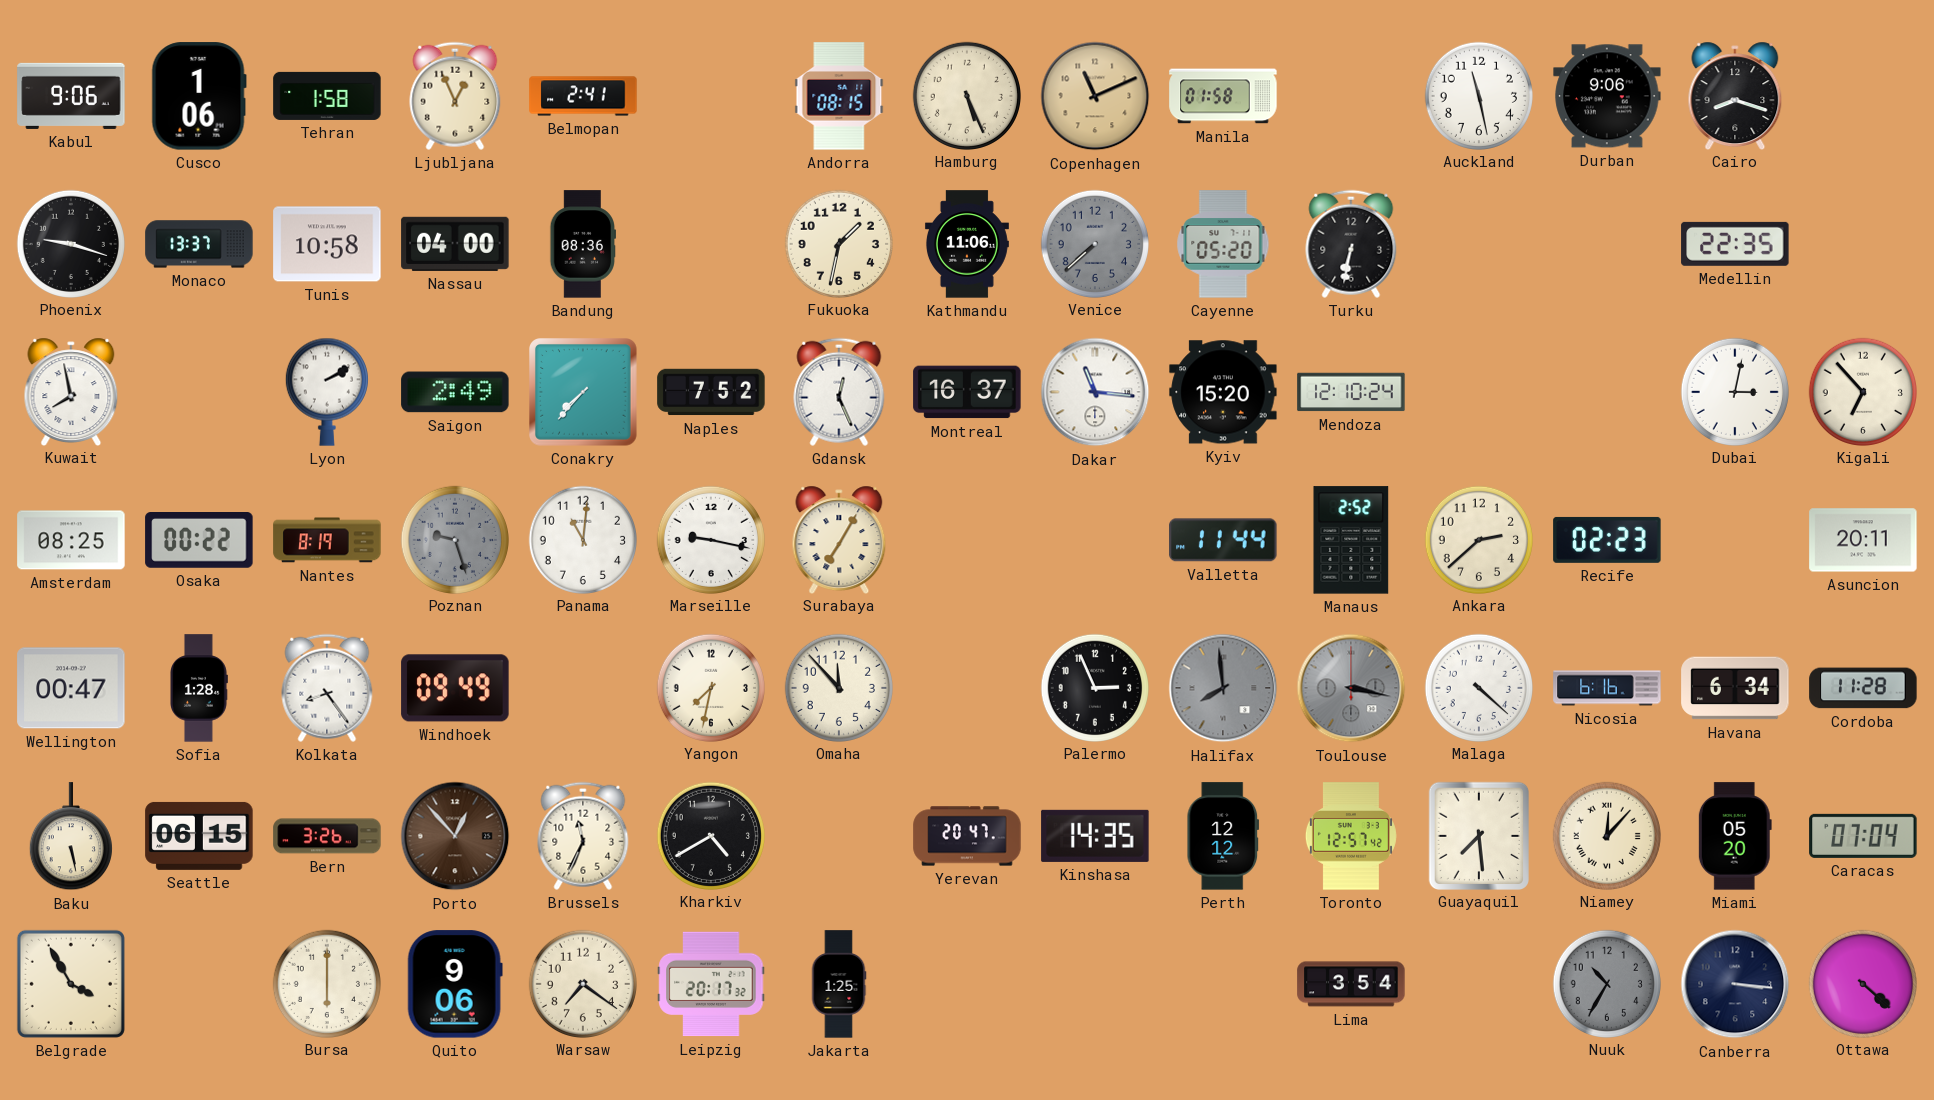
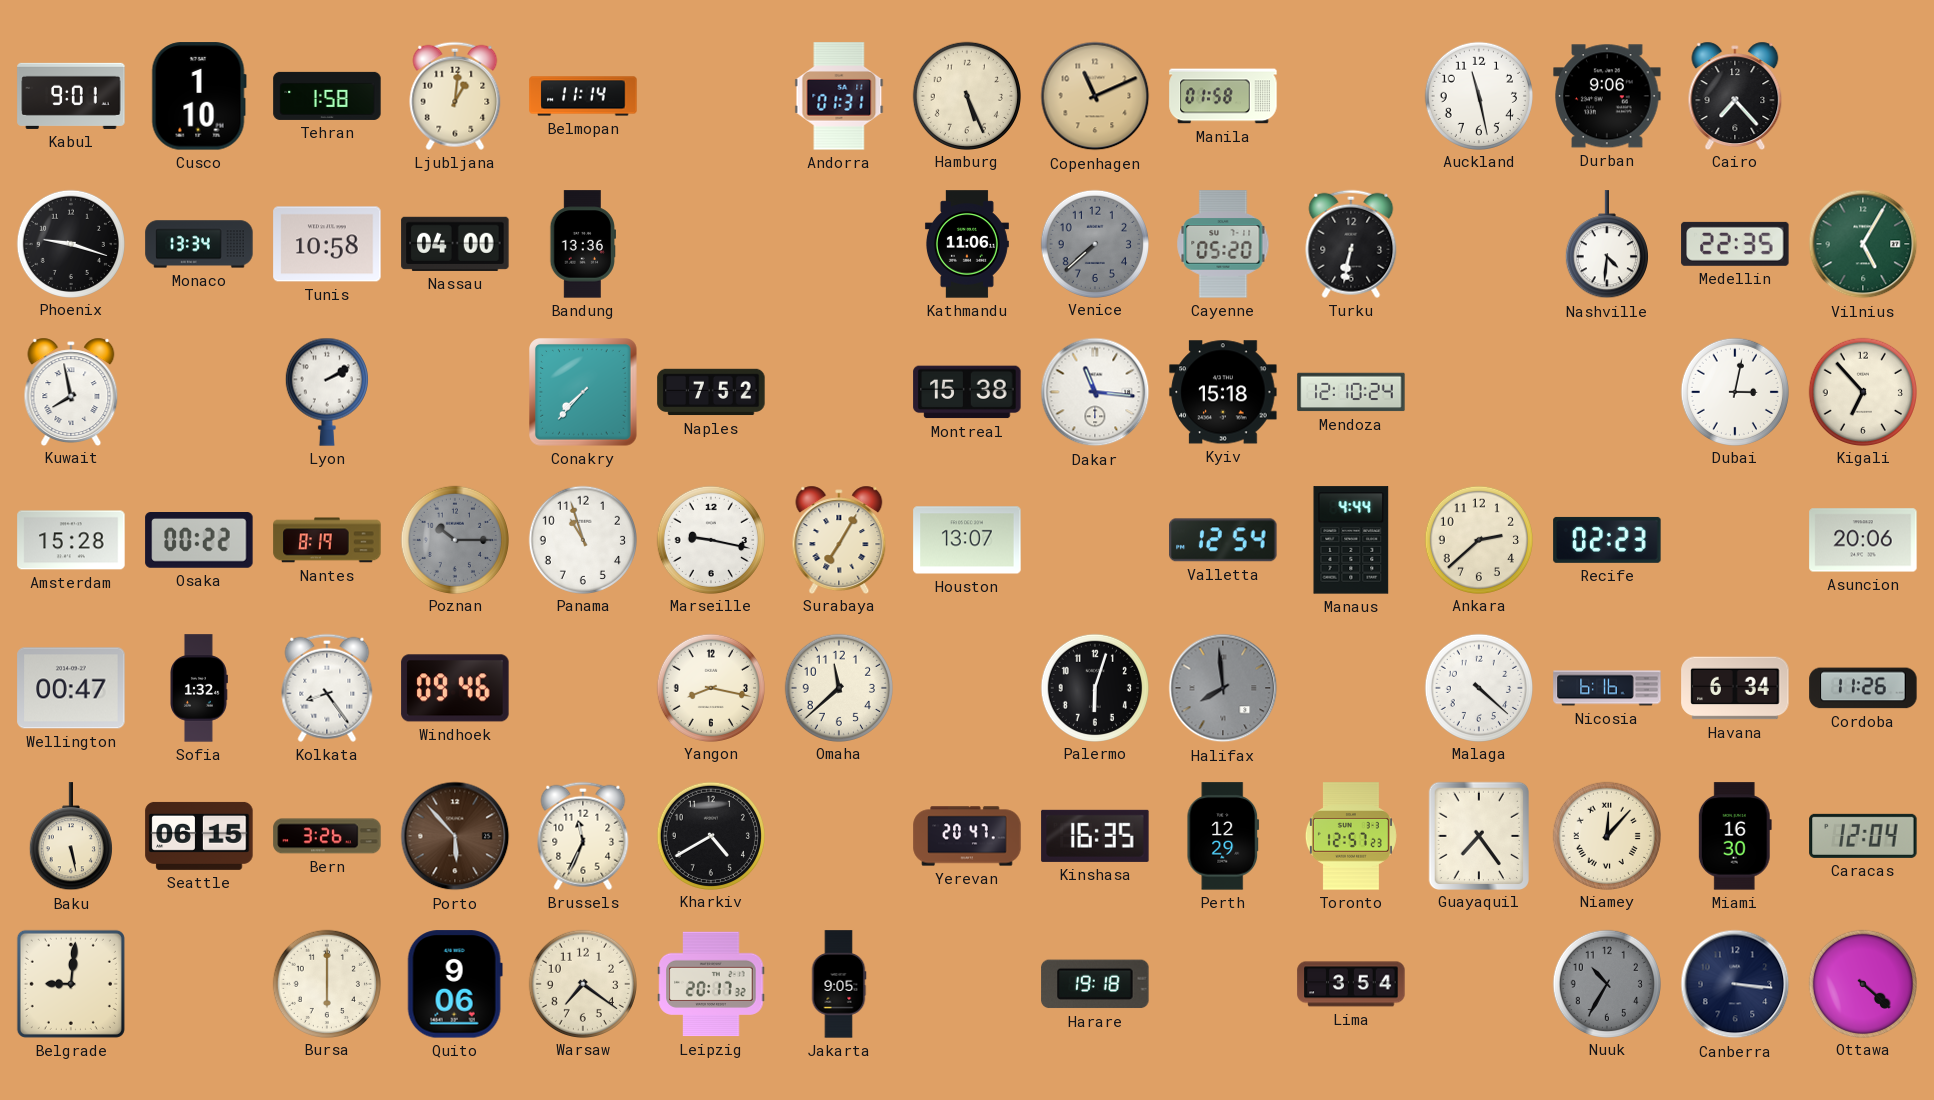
Kabul: 9:06 -> 9:01 (71, 96)
Cusco: 1:06 -> 1:10 (199, 96)
Ljubljana: 12:56 -> 1:01 (455, 96)
Belmopan: 2:41 -> 11:14 (583, 96)
Andorra: 08:15 -> 01:31 (839, 96)
Cairo: 8:18 -> 7:23 (1735, 95)
Monaco: 13:37 -> 13:34 (199, 244)
Bandung: 08:36 -> 13:36 (582, 244)
Fukuoka: 1:32 -> none (838, 243)
Nashville: none -> 4:31 (1607, 245)
Vilnius: none -> 5:05 (1863, 244)
Saigon: 2:49 -> none (455, 392)
Gdansk: 12:26 -> none (839, 392)
Montreal: 16:37 -> 15:38 (967, 392)
Kyiv: 15:20 -> 15:18 (1223, 392)
Amsterdam: 08:25 -> 15:28 (71, 540)
Poznan: 9:27 -> 10:15 (454, 539)
Panama: 11:01 -> 10:57 (582, 539)
Houston: none -> 13:07 (967, 540)
Valletta: 11:44 -> 12:54 (1223, 540)
Manaus: 2:52 -> 4:44 (1351, 540)
Asuncion: 20:11 -> 20:06 (1863, 540)
Sofia: 1:28 -> 1:32 (199, 688)
Windhoek: 09:49 -> 09:46 (455, 688)
Yangon: 7:32 -> 8:17 (710, 687)
Omaha: 11:53 -> 11:38 (838, 687)
Palermo: 2:56 -> 6:03 (1094, 687)
Toulouse: 3:17 -> none (1351, 688)
Cordoba: 11:28 -> 11:26 (1863, 688)
Porto: 12:53 -> 5:53 (455, 836)
Kinshasa: 14:35 -> 16:35 (1095, 836)
Perth: 12:12 -> 12:29 (1223, 836)
Toronto: 12:57:42 -> 12:57:23 (1351, 836)
Guayaquil: 7:29 -> 7:24 (1478, 835)
Miami: 05:20 -> 16:30 (1735, 836)
Caracas: 07:04 -> 12:04 (1863, 836)
Belgrade: 3:55 -> 9:01 (71, 984)
Jakarta: 1:25 -> 9:05 (839, 984)
Harare: none -> 19:18 (1095, 984)
